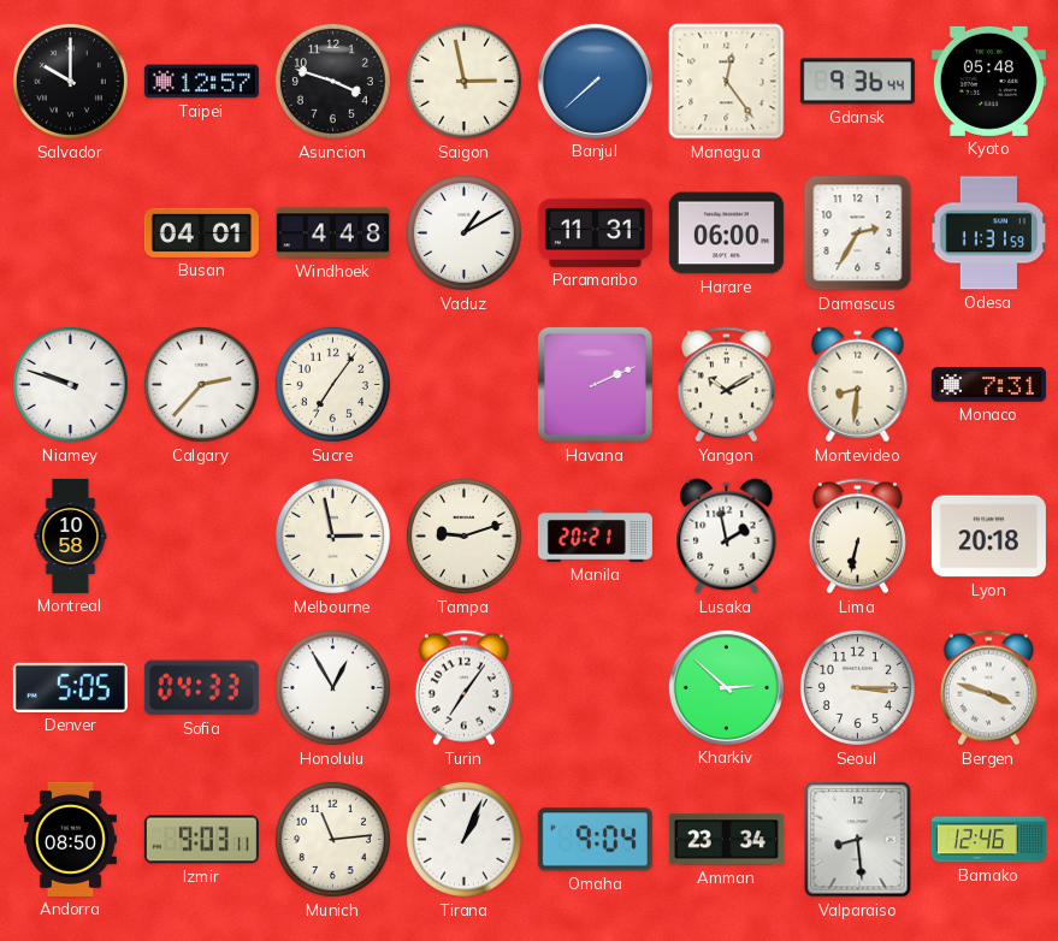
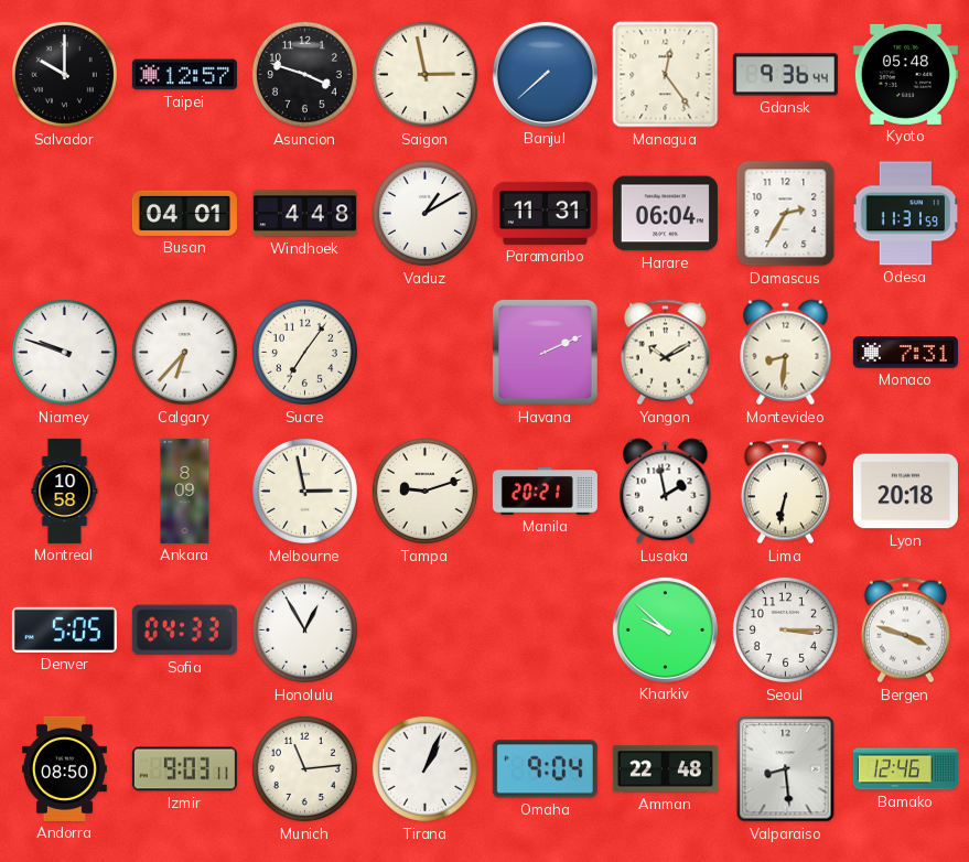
Harare: 06:00 -> 06:04 (665, 214)
Calgary: 2:37 -> 6:37 (184, 352)
Ankara: none -> 8:09 (185, 491)
Turin: 7:06 -> none (463, 688)
Kharkiv: 2:52 -> 9:52 (665, 629)
Amman: 23:34 -> 22:48 (665, 769)
